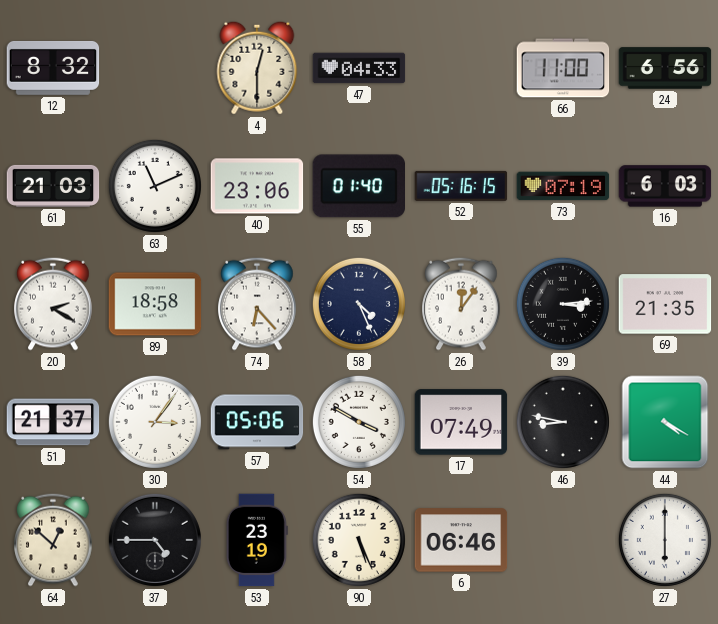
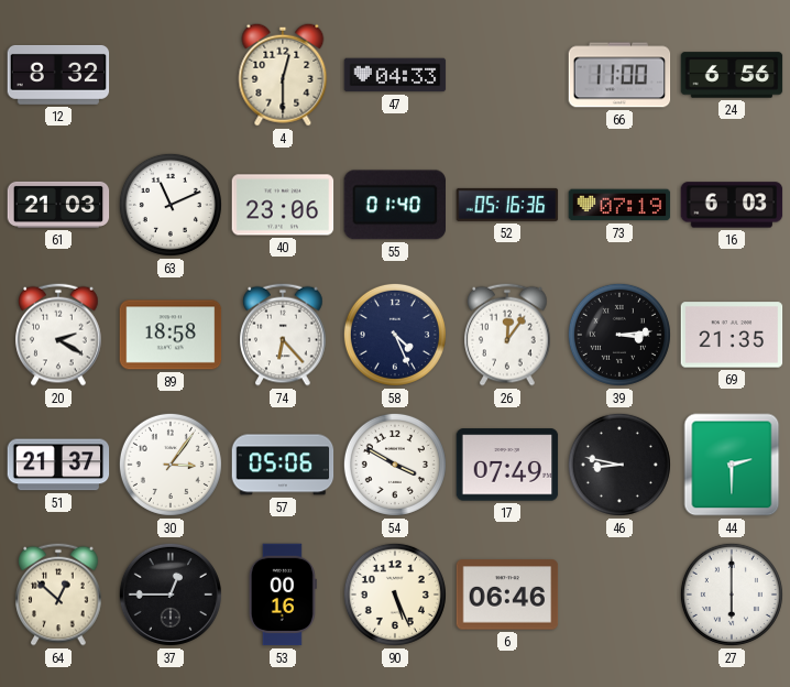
52: 05:16:15 -> 05:16:36 (507, 205)
44: 4:20 -> 2:30 (732, 465)
37: 4:45 -> 12:45 (171, 595)
53: 23:19 -> 00:16 (283, 595)
